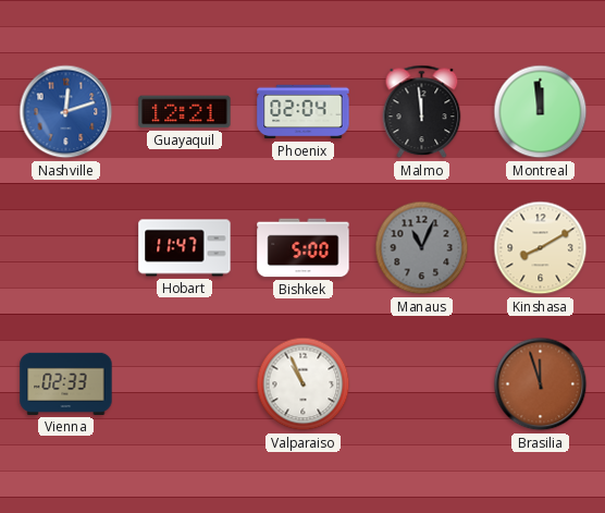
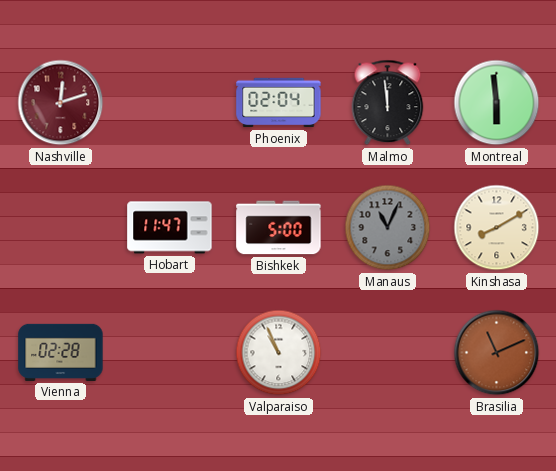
Nashville dial: blue -> burgundy (61, 103)
Guayaquil: 12:21 -> none (185, 112)
Montreal: 11:59 -> 5:59 (497, 103)
Vienna: 02:33 -> 02:28 (61, 352)
Brasilia: 11:57 -> 11:11 (497, 353)
